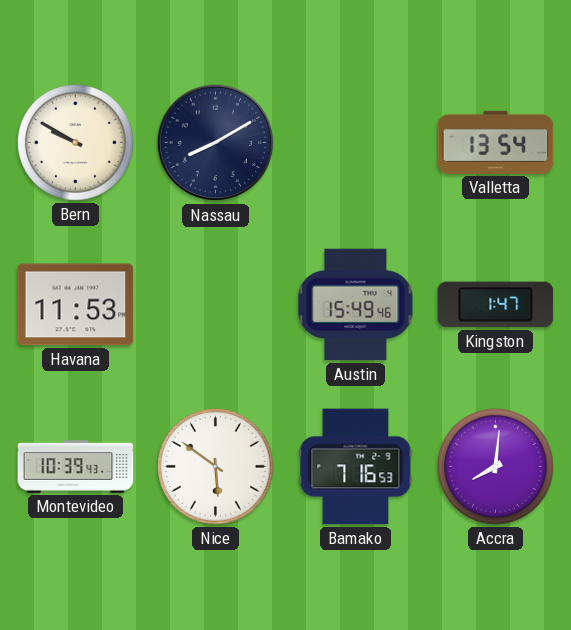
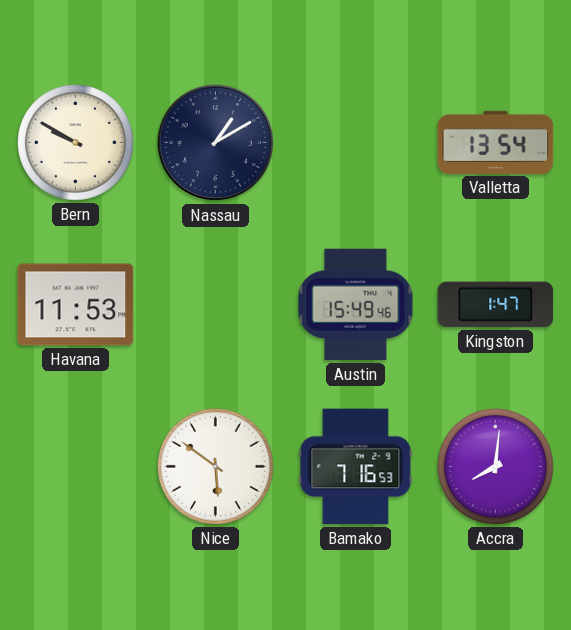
Nassau: 8:10 -> 1:10 (216, 143)
Montevideo: 10:39 -> none (76, 467)
